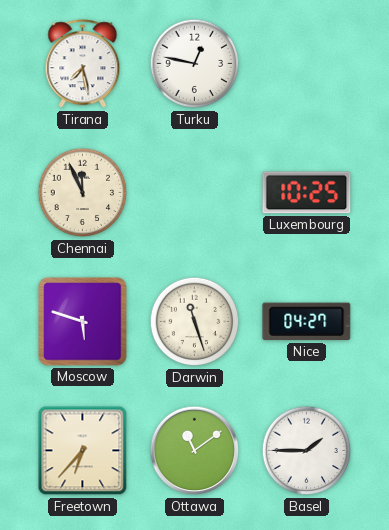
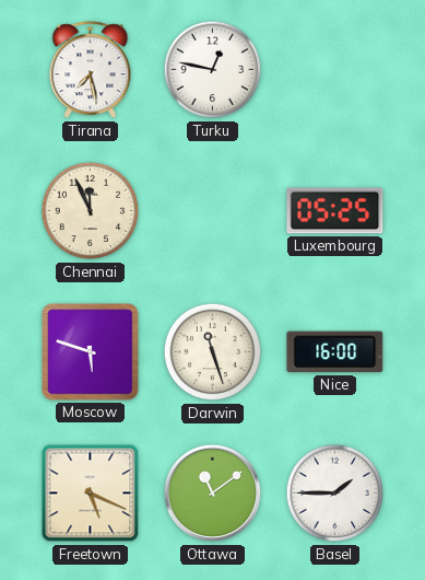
Luxembourg: 10:25 -> 05:25 (335, 211)
Nice: 04:27 -> 16:00 (335, 352)
Freetown: 6:37 -> 5:19 (91, 494)
